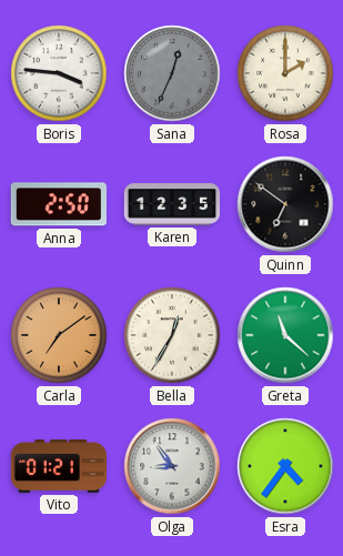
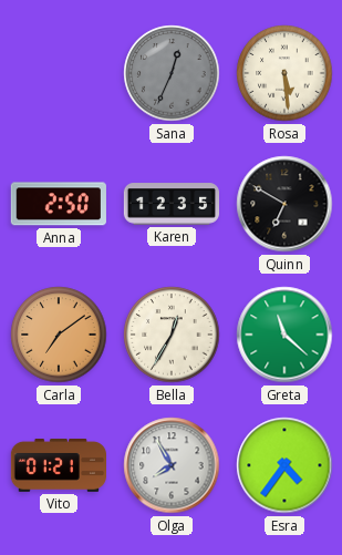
Boris: 3:46 -> none (59, 73)
Rosa: 2:00 -> 5:29 (284, 73)
Quinn: 6:51 -> 6:50 (284, 204)
Olga: 8:54 -> 7:55 (172, 465)
